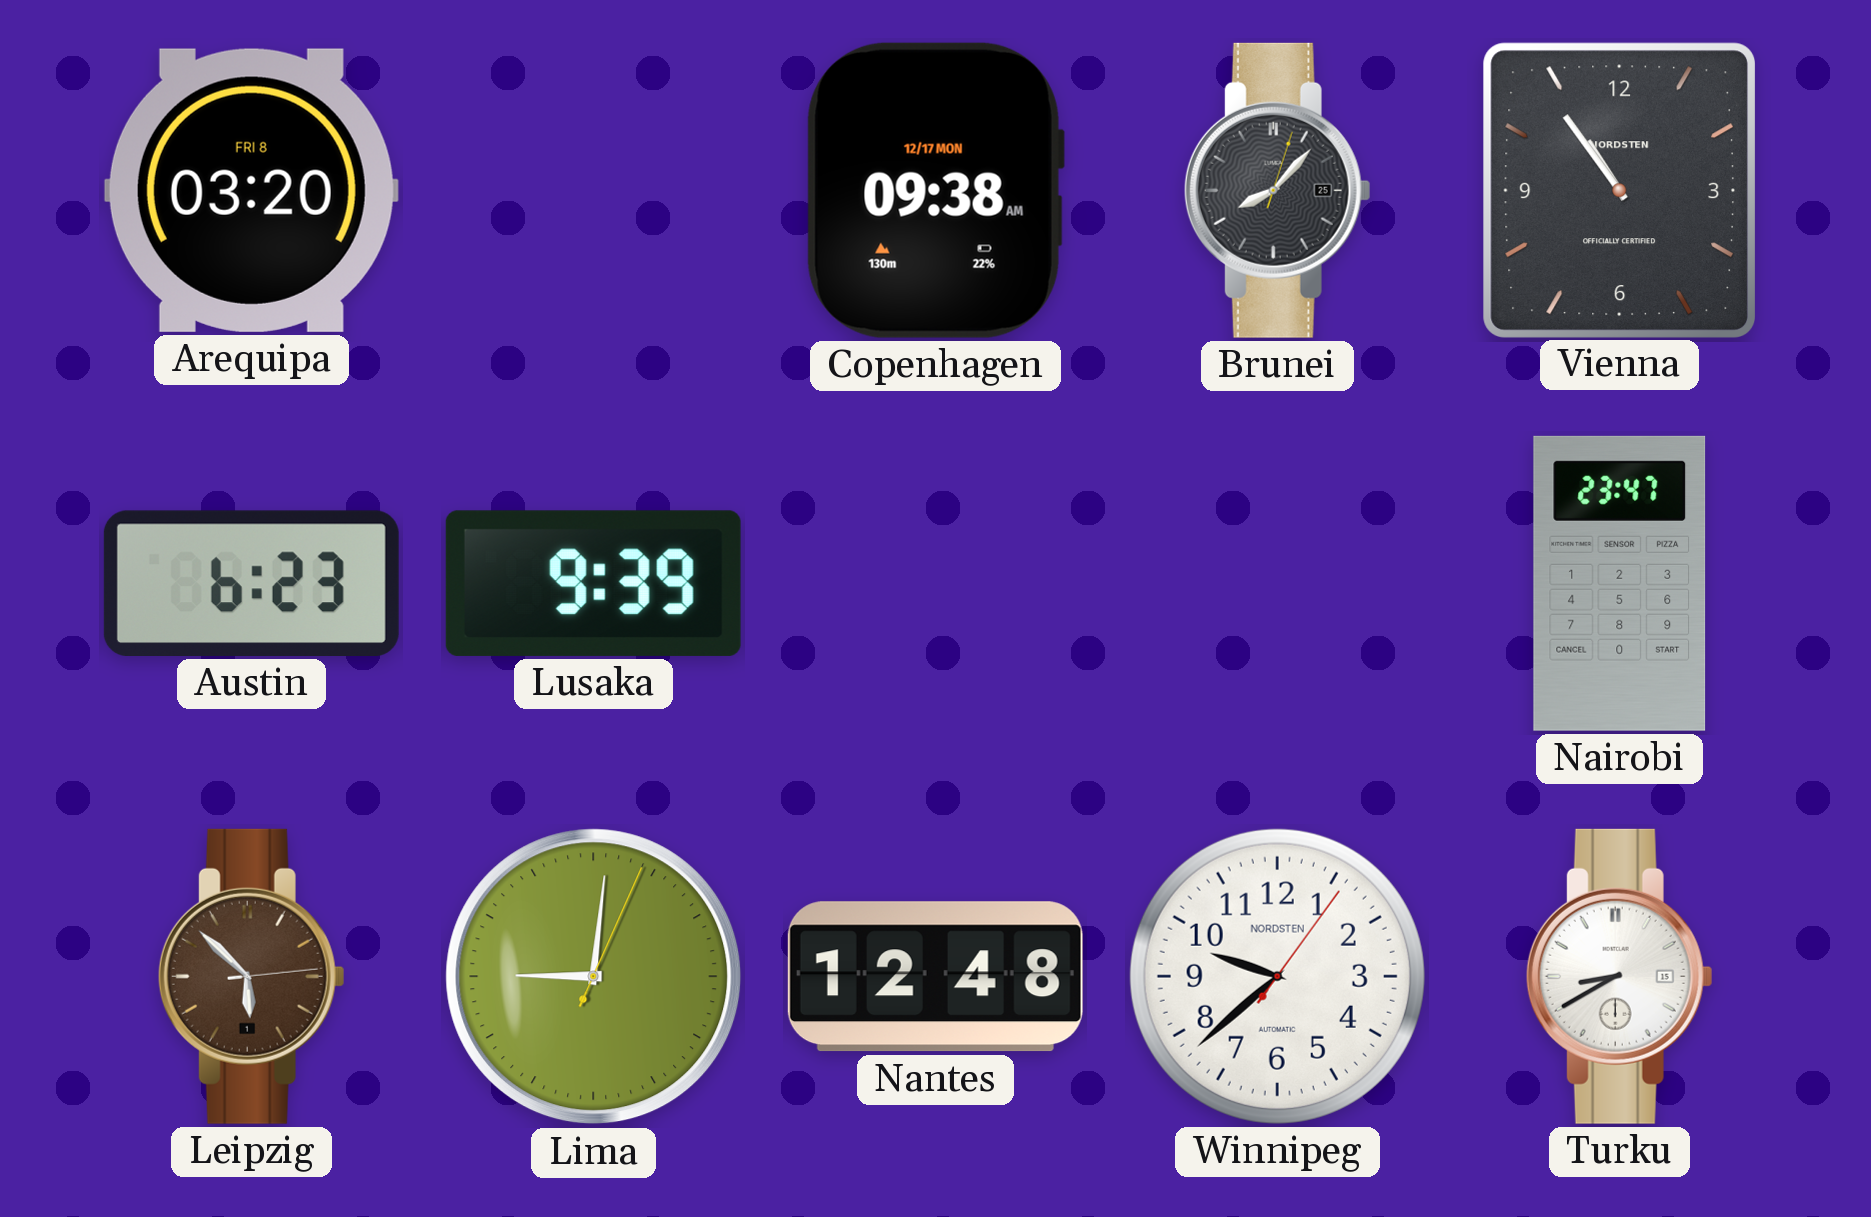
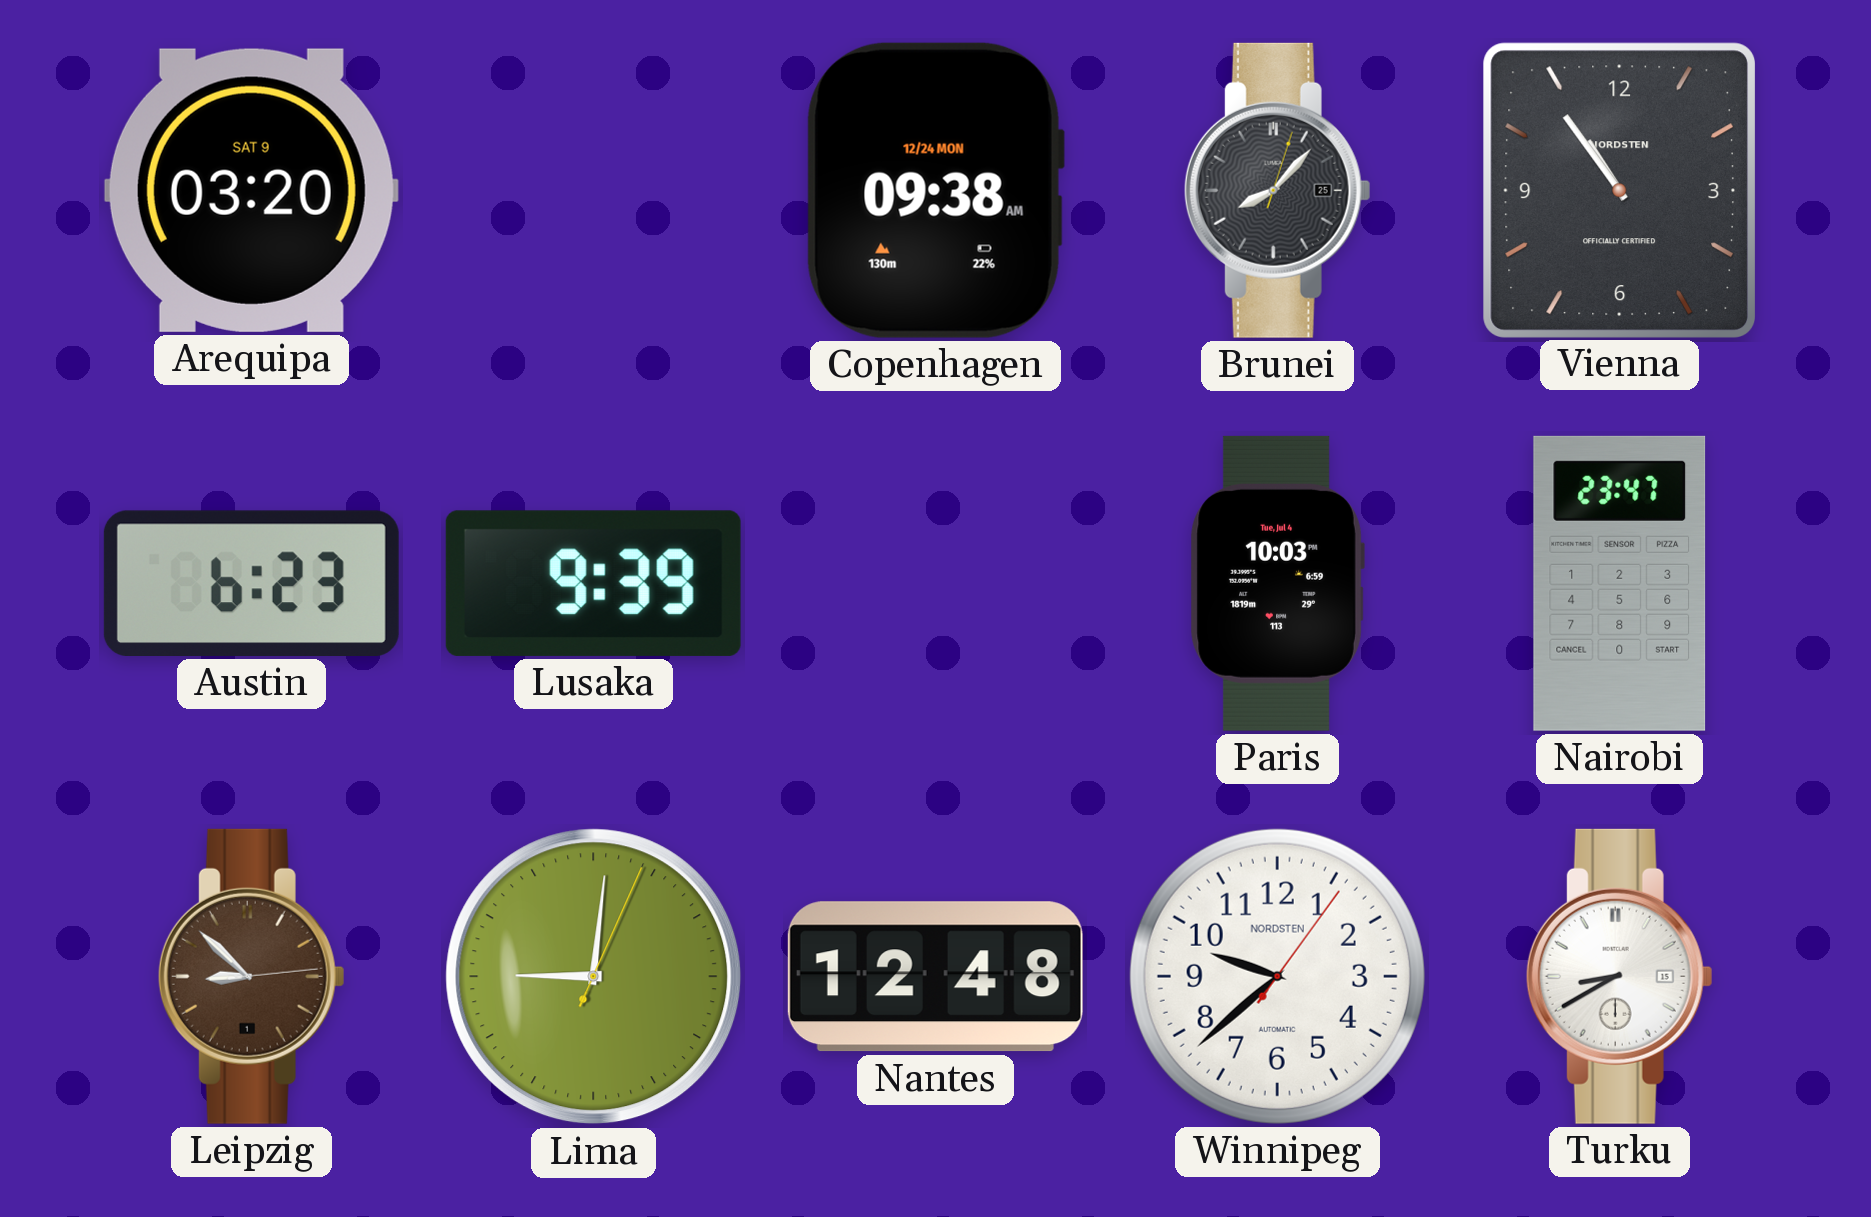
Arequipa date: FRI 8 -> SAT 9 (251, 190)
Copenhagen date: 12/17 MON -> 12/24 MON (935, 190)
Paris: none -> 10:03 (1277, 583)
Leipzig: 5:52 -> 8:52 (251, 976)
